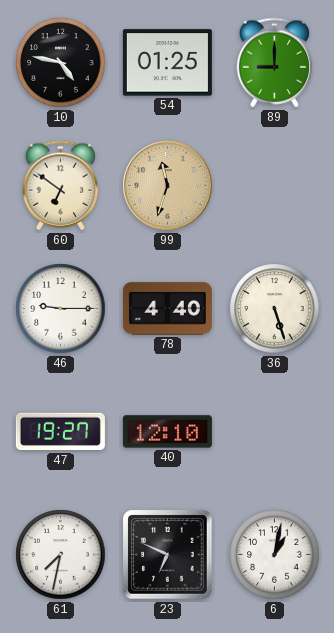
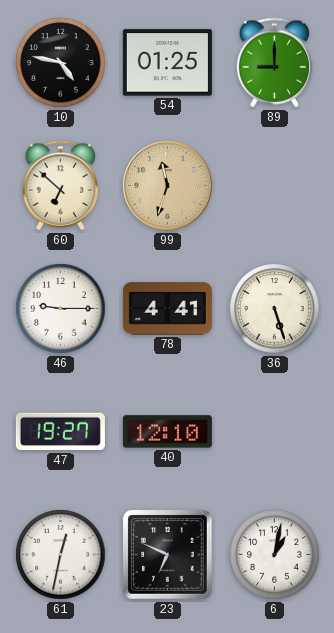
60: 6:51 -> 6:52 (61, 186)
78: 4:40 -> 4:41 (167, 309)
61: 7:32 -> 12:32 (61, 555)
